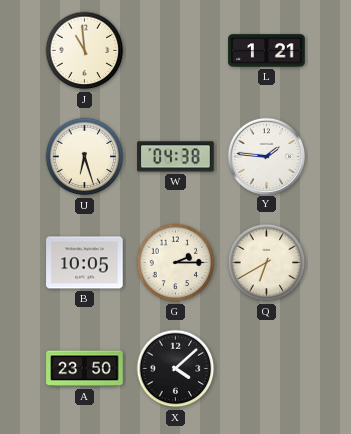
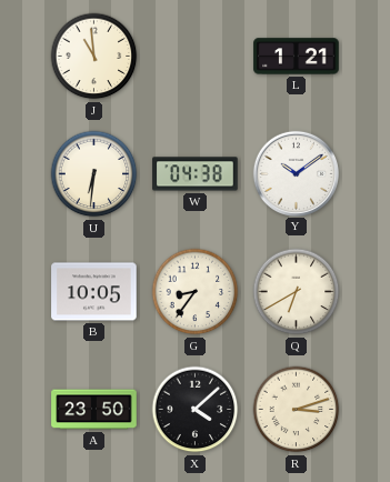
U: 6:27 -> 6:31 (94, 174)
Y: 1:46 -> 10:09 (296, 173)
G: 2:15 -> 8:36 (196, 292)
R: none -> 3:12 (297, 410)
